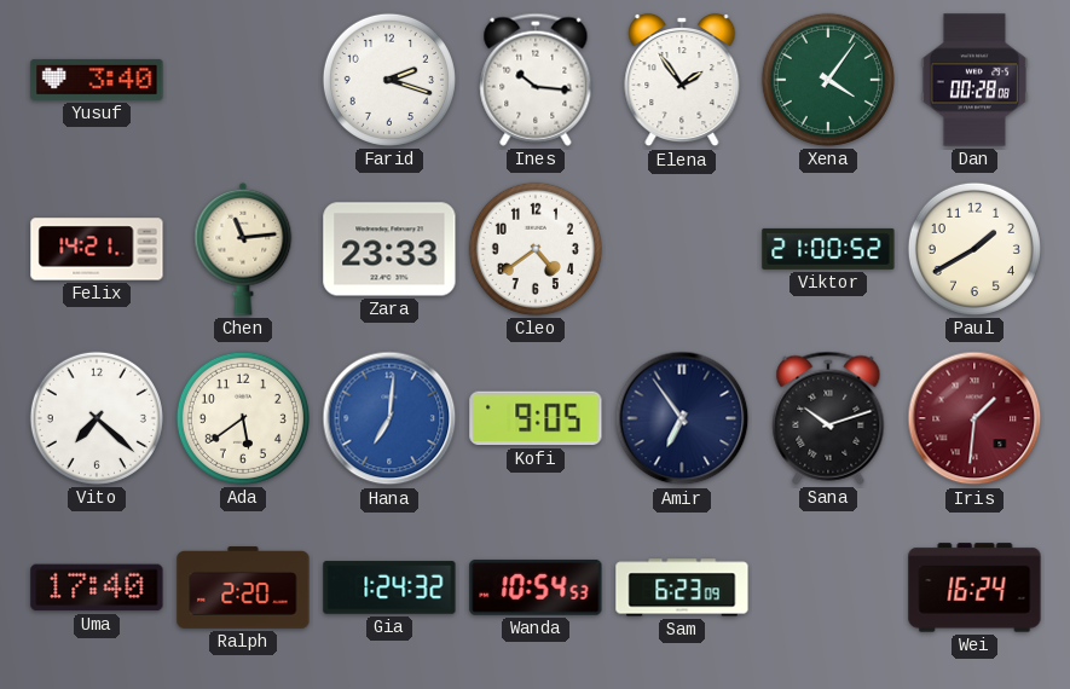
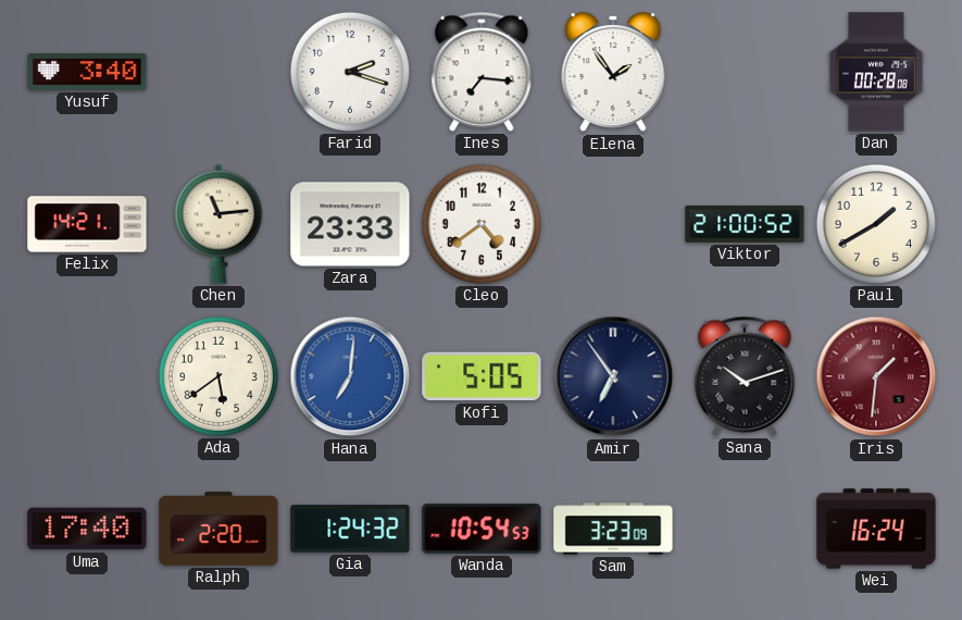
Ines: 10:16 -> 7:16 (482, 72)
Xena: 4:06 -> none (828, 80)
Vito: 7:22 -> none (97, 418)
Kofi: 9:05 -> 5:05 (482, 376)
Sam: 6:23 -> 3:23 (613, 529)
